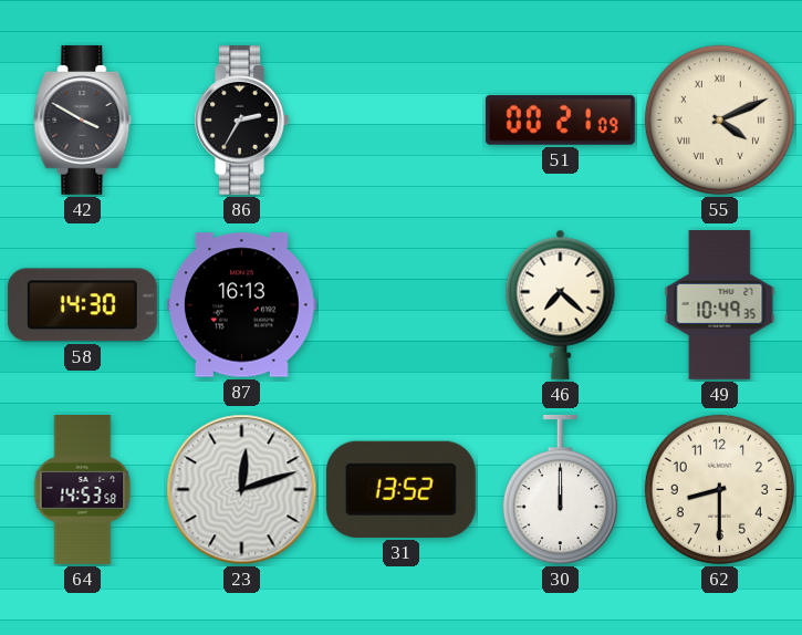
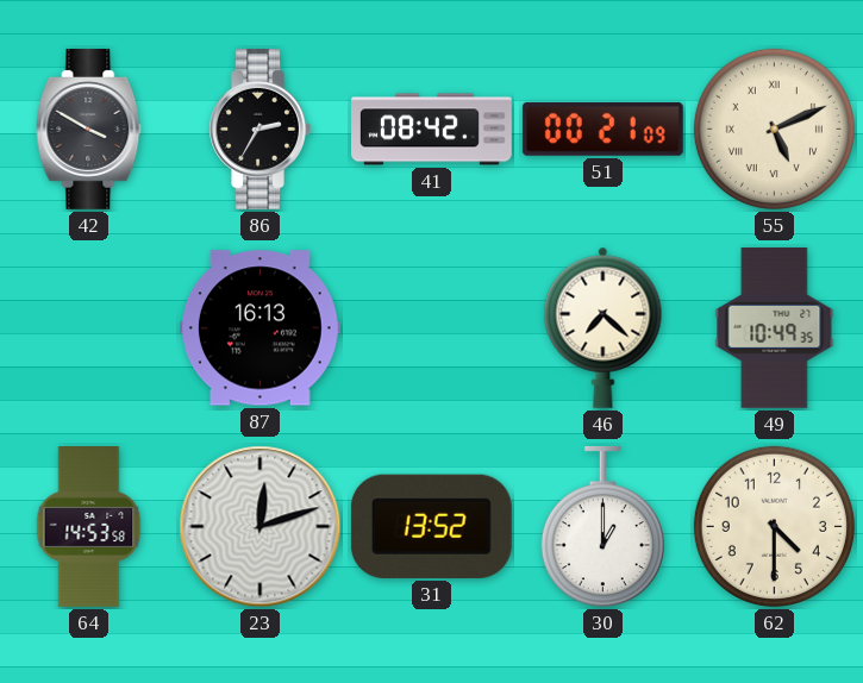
41: none -> 08:42 (432, 130)
55: 4:11 -> 5:11 (774, 129)
58: 14:30 -> none (82, 305)
30: 12:00 -> 1:00 (602, 527)
62: 8:30 -> 4:30 (774, 526)
